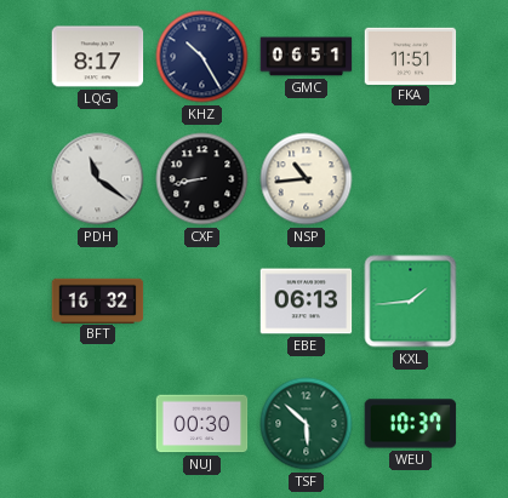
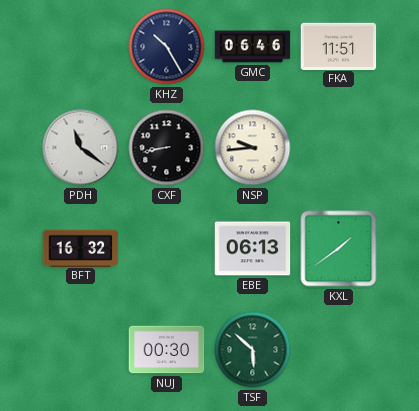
LQG: 8:17 -> none (98, 57)
GMC: 06:51 -> 06:46 (253, 47)
NSP: 10:44 -> 9:44 (253, 148)
KXL: 1:44 -> 1:39 (339, 249)
WEU: 10:37 -> none (411, 424)
